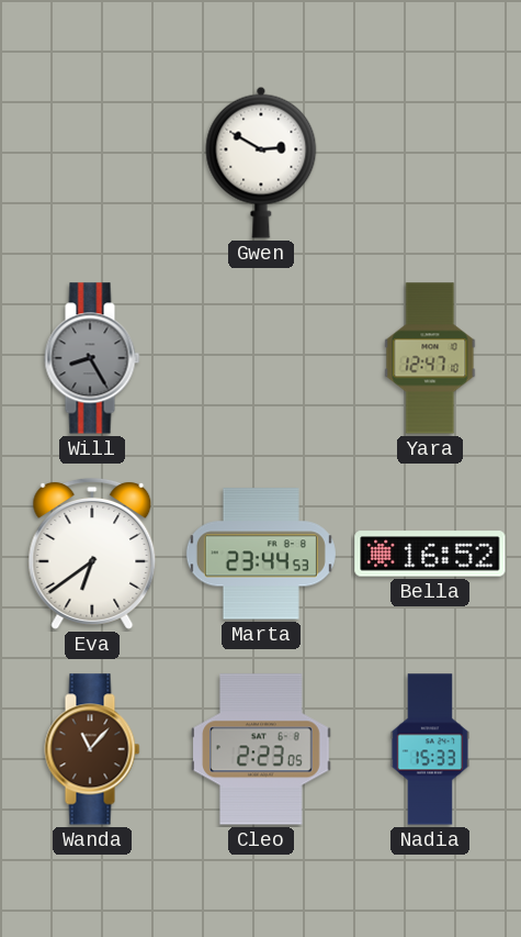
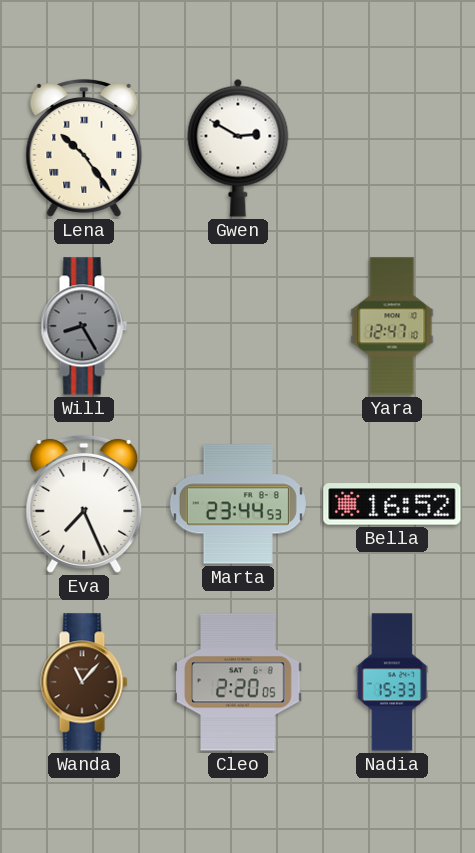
Lena: none -> 10:24 (84, 148)
Eva: 6:39 -> 7:26 (84, 504)
Cleo: 2:23 -> 2:20 (238, 682)
